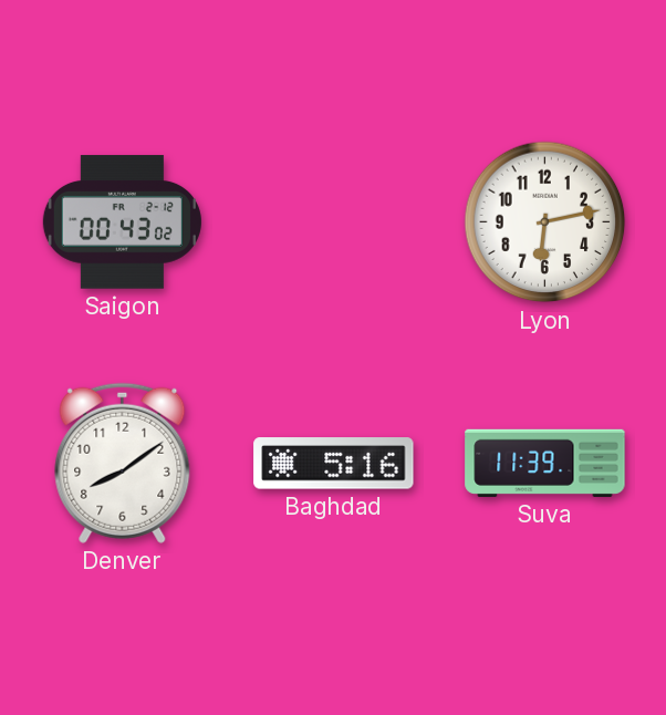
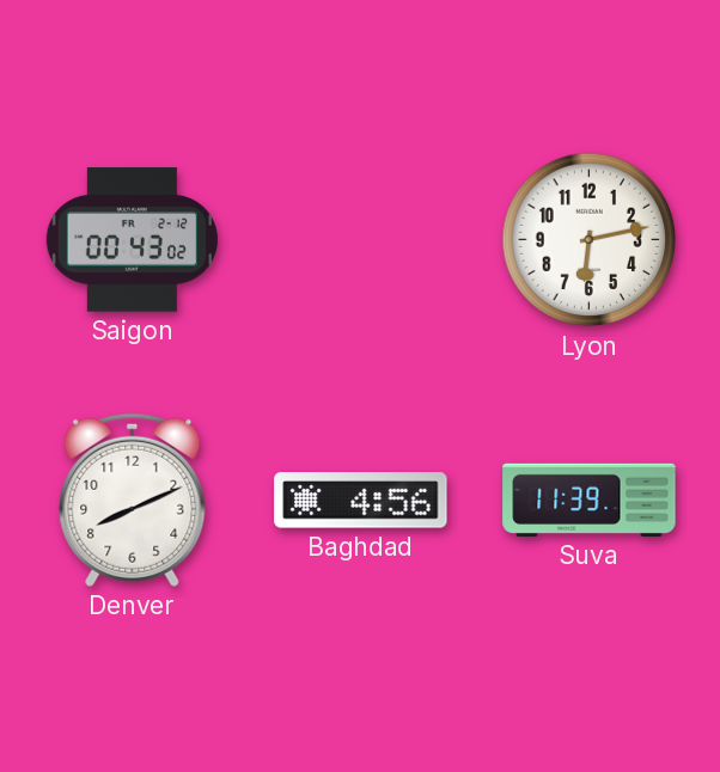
Denver: 8:09 -> 8:11 (133, 500)
Baghdad: 5:16 -> 4:56 (361, 501)
